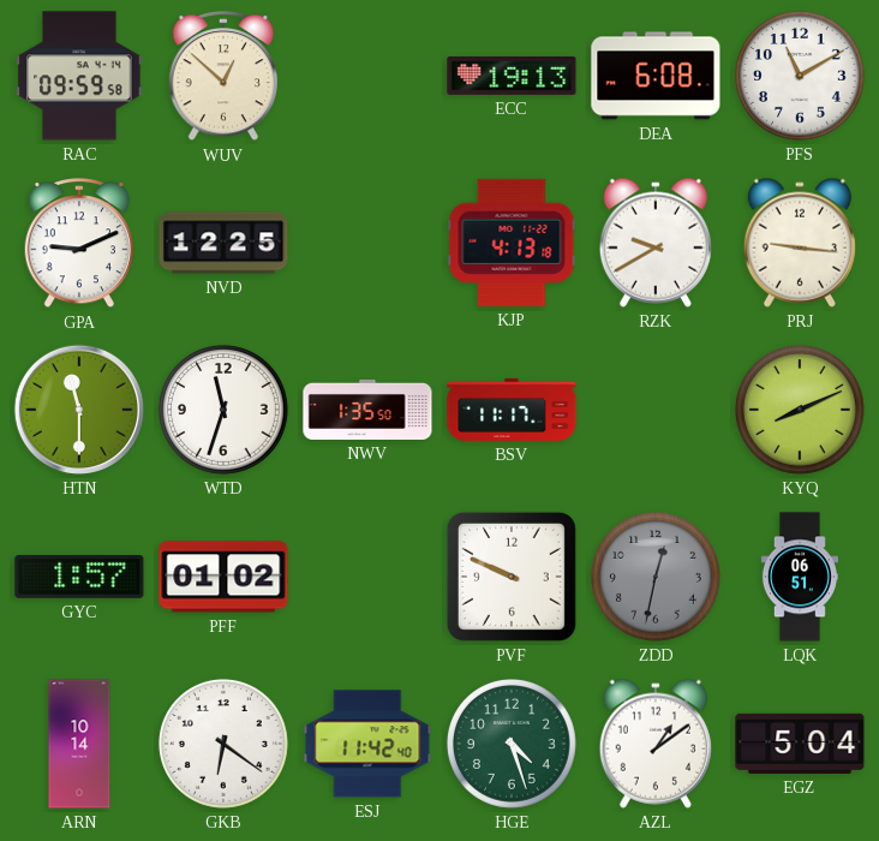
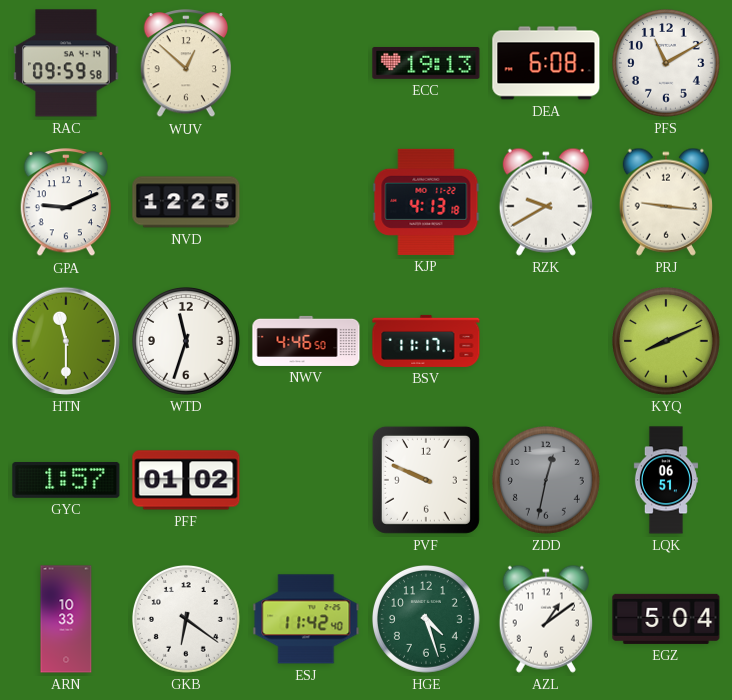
NWV: 1:35 -> 4:46 (306, 341)
ARN: 10:14 -> 10:33 (66, 619)
